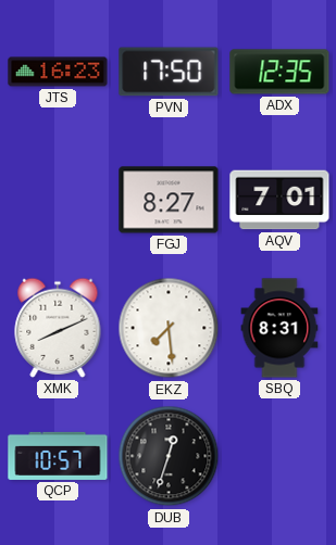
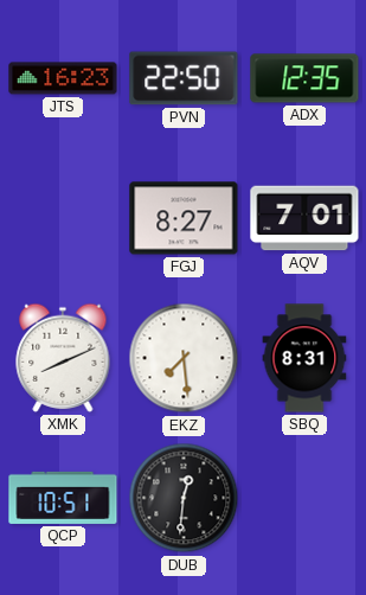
PVN: 17:50 -> 22:50 (184, 78)
QCP: 10:57 -> 10:51 (63, 498)
DUB: 12:33 -> 12:31 (184, 498)
